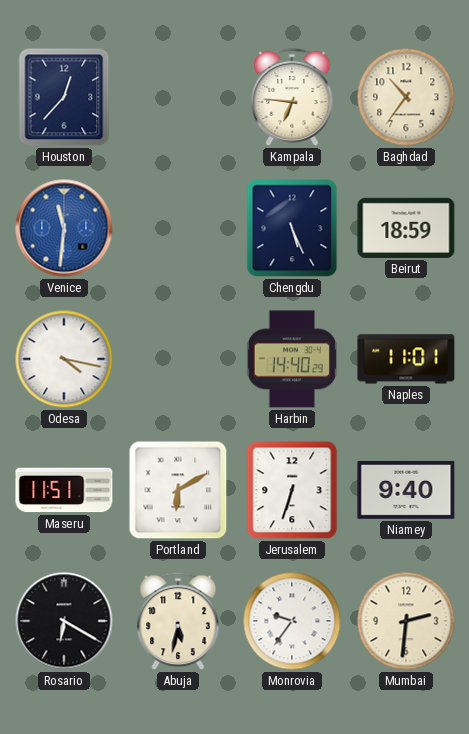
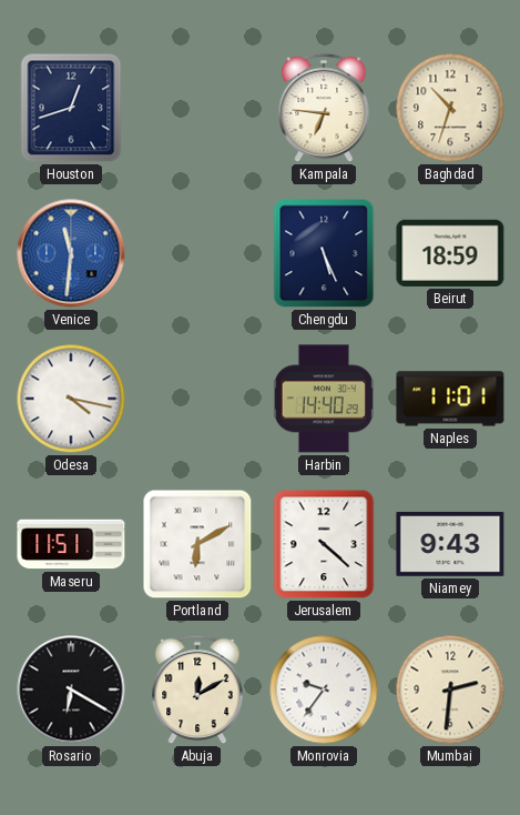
Houston: 12:37 -> 12:42 (71, 108)
Baghdad: 10:36 -> 10:33 (450, 108)
Jerusalem: 6:33 -> 4:22 (324, 544)
Niamey: 9:40 -> 9:43 (450, 544)
Abuja: 5:32 -> 12:10 (197, 690)
